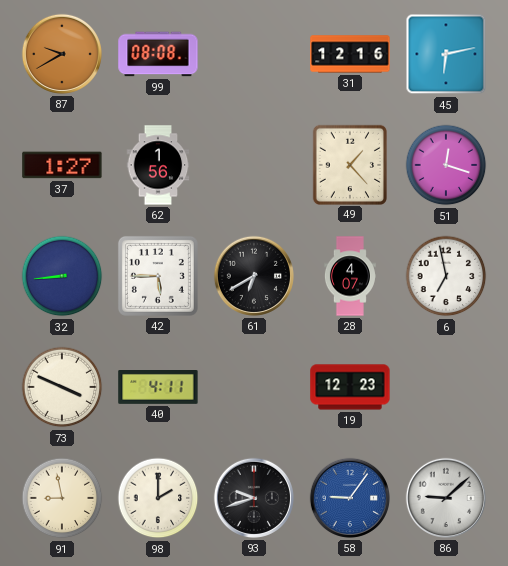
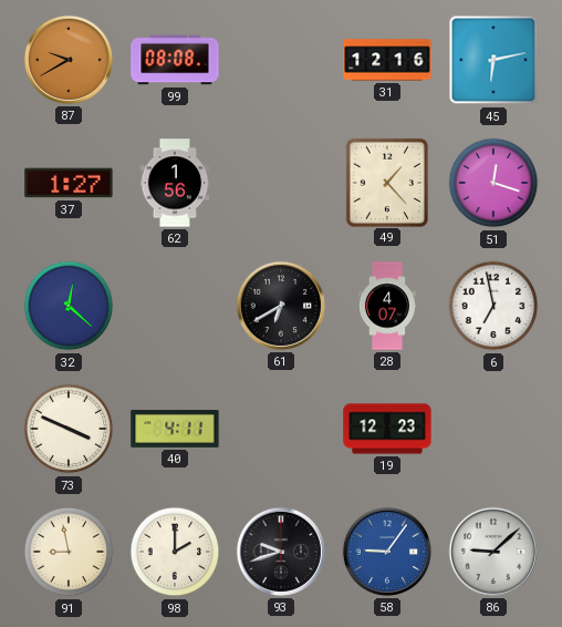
32: 8:44 -> 12:22 (69, 306)
42: 5:45 -> none (158, 276)
